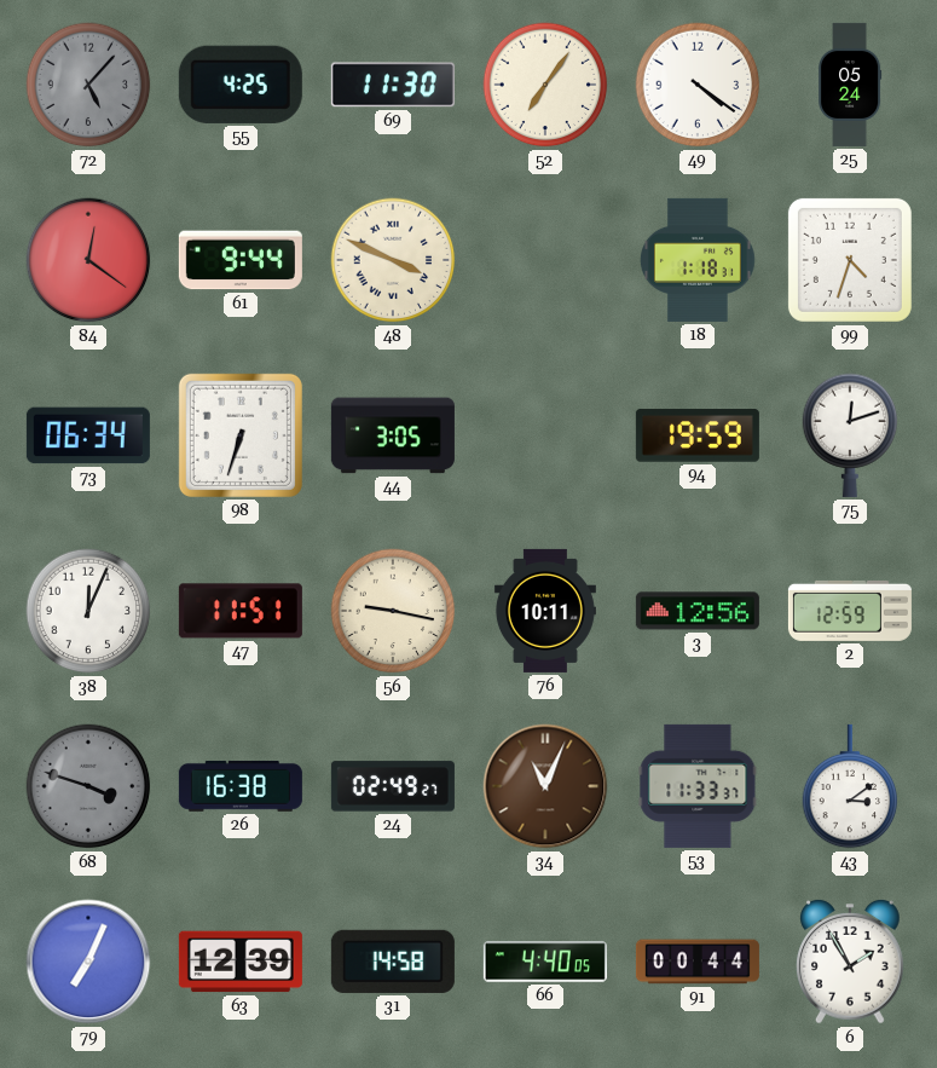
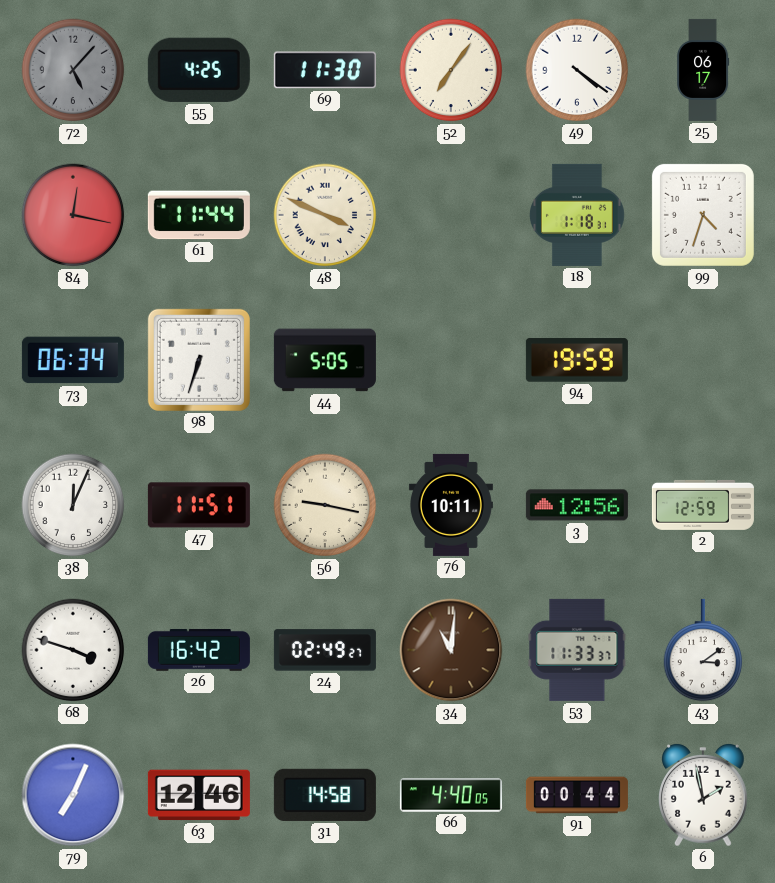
25: 05:24 -> 06:17 (703, 70)
84: 12:21 -> 12:17 (73, 215)
61: 9:44 -> 11:44 (199, 215)
44: 3:05 -> 5:05 (325, 360)
75: 12:12 -> none (850, 435)
68 dial: grey -> white (73, 650)
26: 16:38 -> 16:42 (199, 650)
34: 11:04 -> 11:01 (451, 650)
63: 12:39 -> 12:46 (199, 795)
6: 1:55 -> 1:58 (704, 795)
